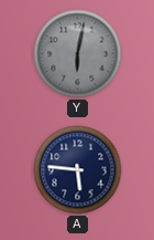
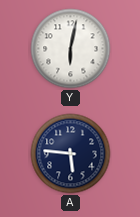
Y dial: grey -> white (71, 49)
